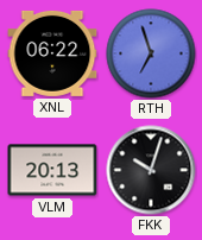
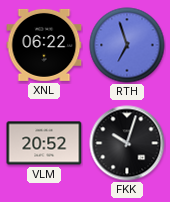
VLM: 20:13 -> 20:52 (44, 143)
